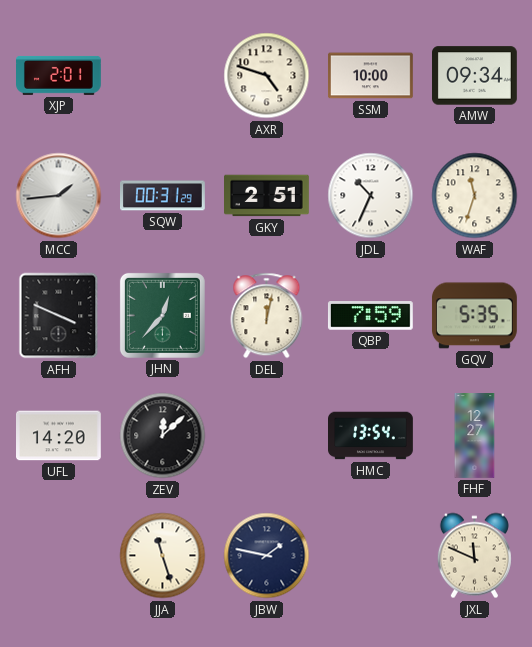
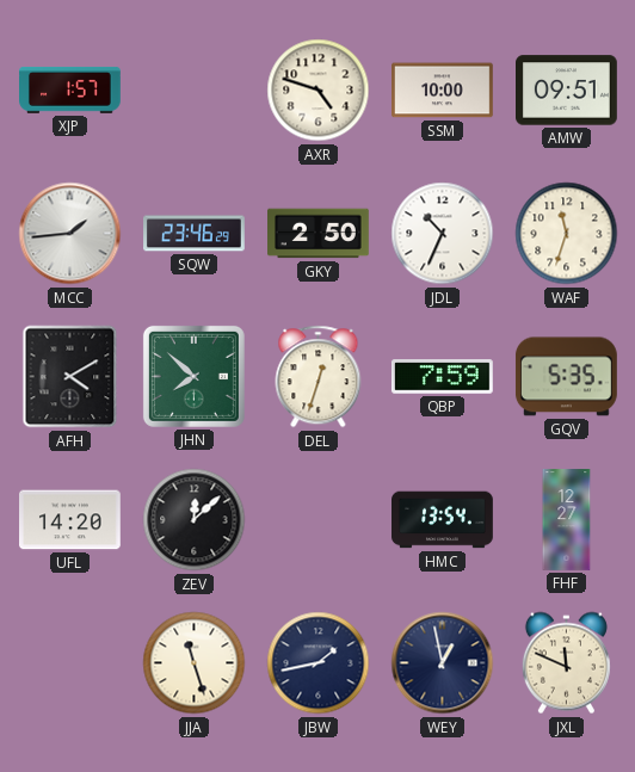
XJP: 2:01 -> 1:57 (70, 91)
AMW: 09:34 -> 09:51 (567, 91)
SQW: 00:31 -> 23:46 (195, 234)
GKY: 2:51 -> 2:50 (319, 234)
AFH: 3:49 -> 4:10 (70, 377)
JHN: 12:37 -> 7:52 (193, 376)
DEL: 12:02 -> 12:33 (319, 377)
JBW: 1:47 -> 1:43 (319, 663)
WEY: none -> 12:58 (443, 663)
